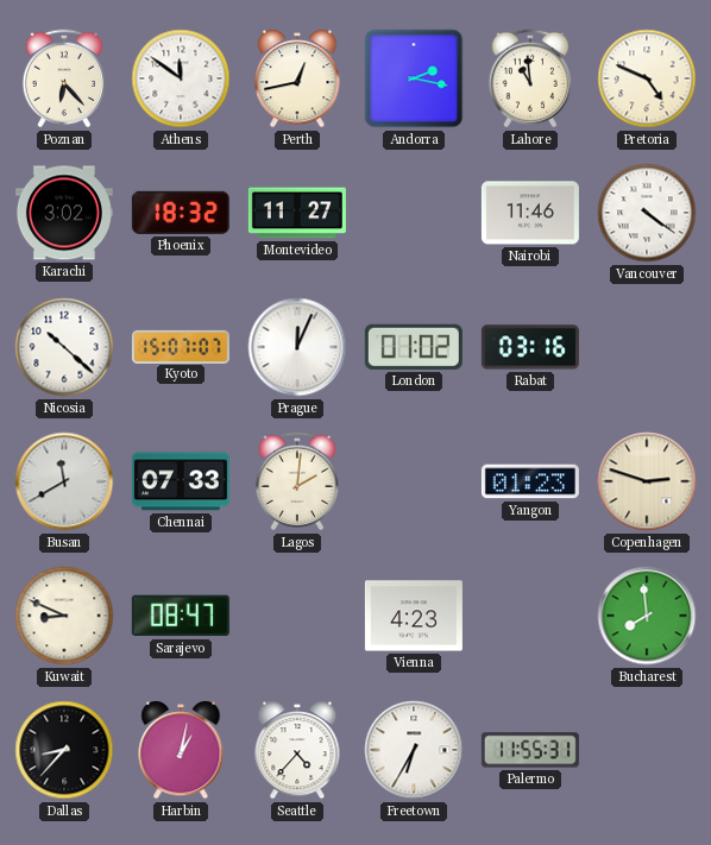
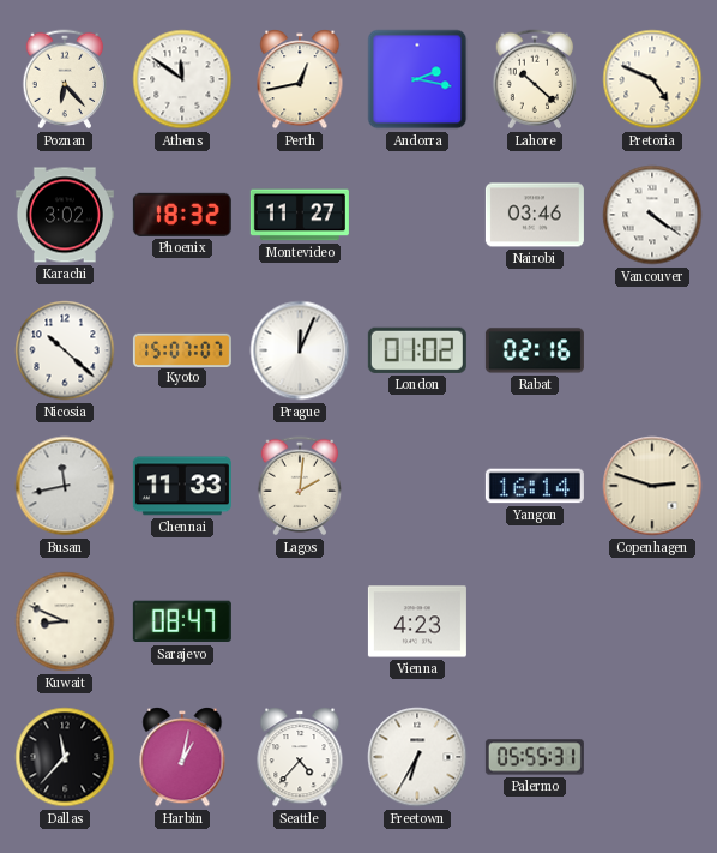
Lahore: 10:59 -> 10:22 (535, 79)
Nairobi: 11:46 -> 03:46 (535, 215)
Rabat: 03:16 -> 02:16 (535, 350)
Busan: 11:40 -> 11:43 (65, 486)
Chennai: 07:33 -> 11:33 (182, 486)
Yangon: 01:23 -> 16:14 (535, 486)
Bucharest: 7:59 -> none (647, 616)
Dallas: 8:37 -> 11:37 (65, 757)
Palermo: 11:55 -> 05:55 (535, 757)
